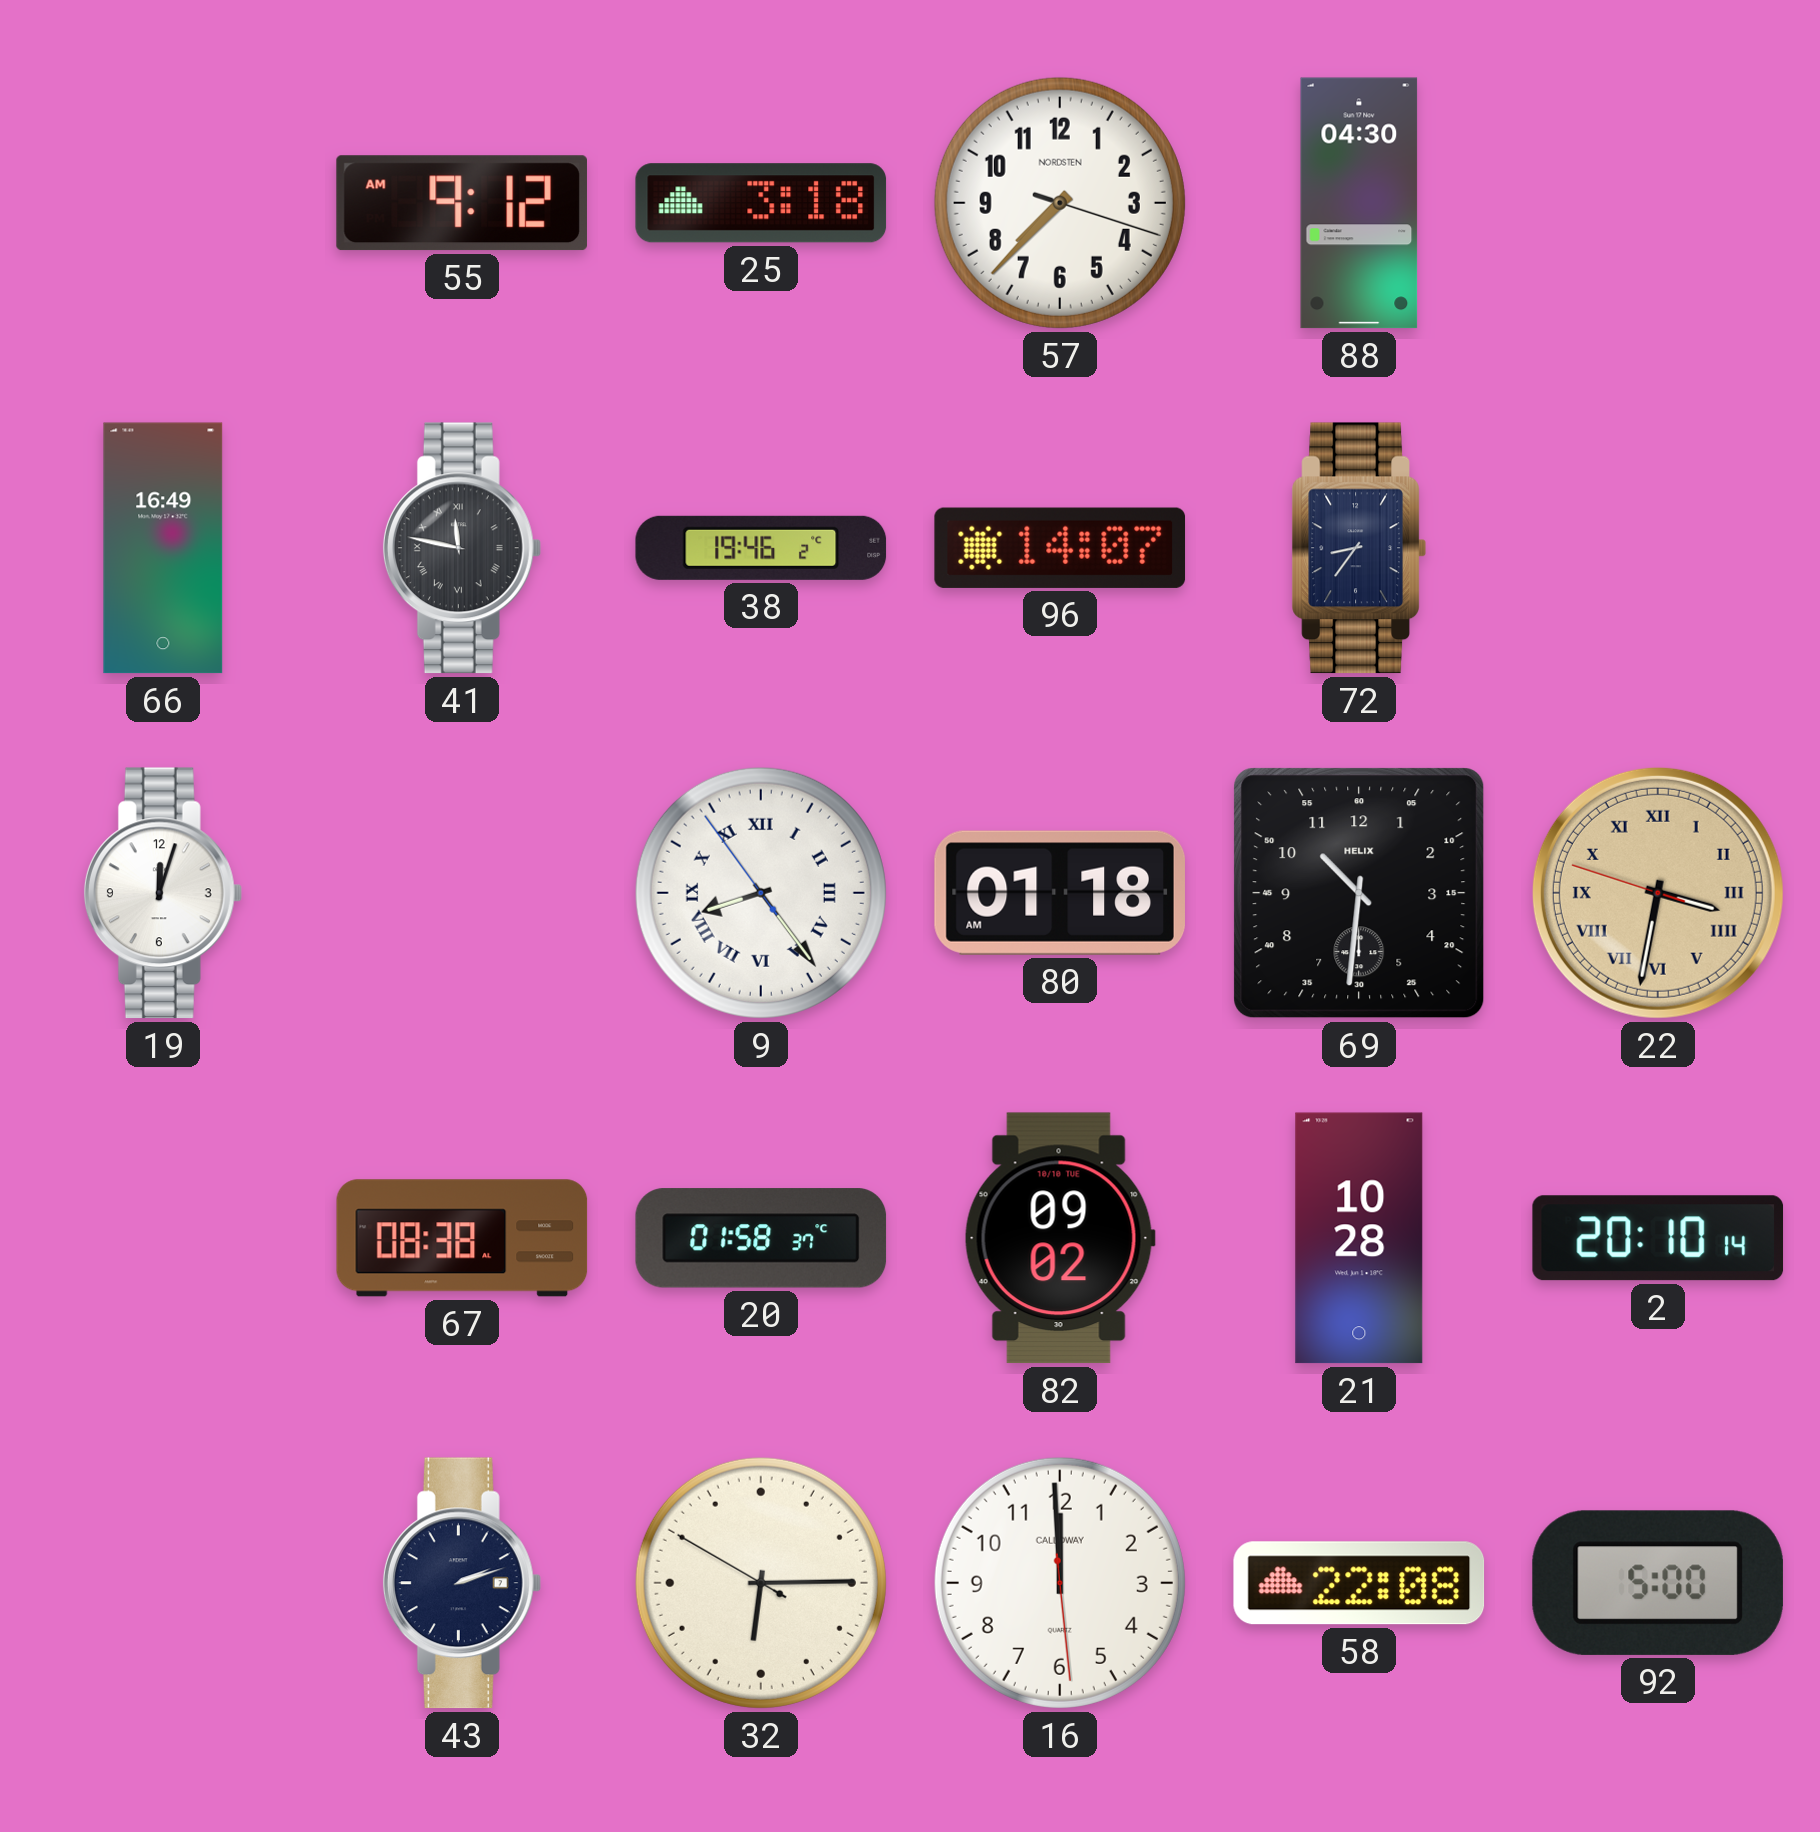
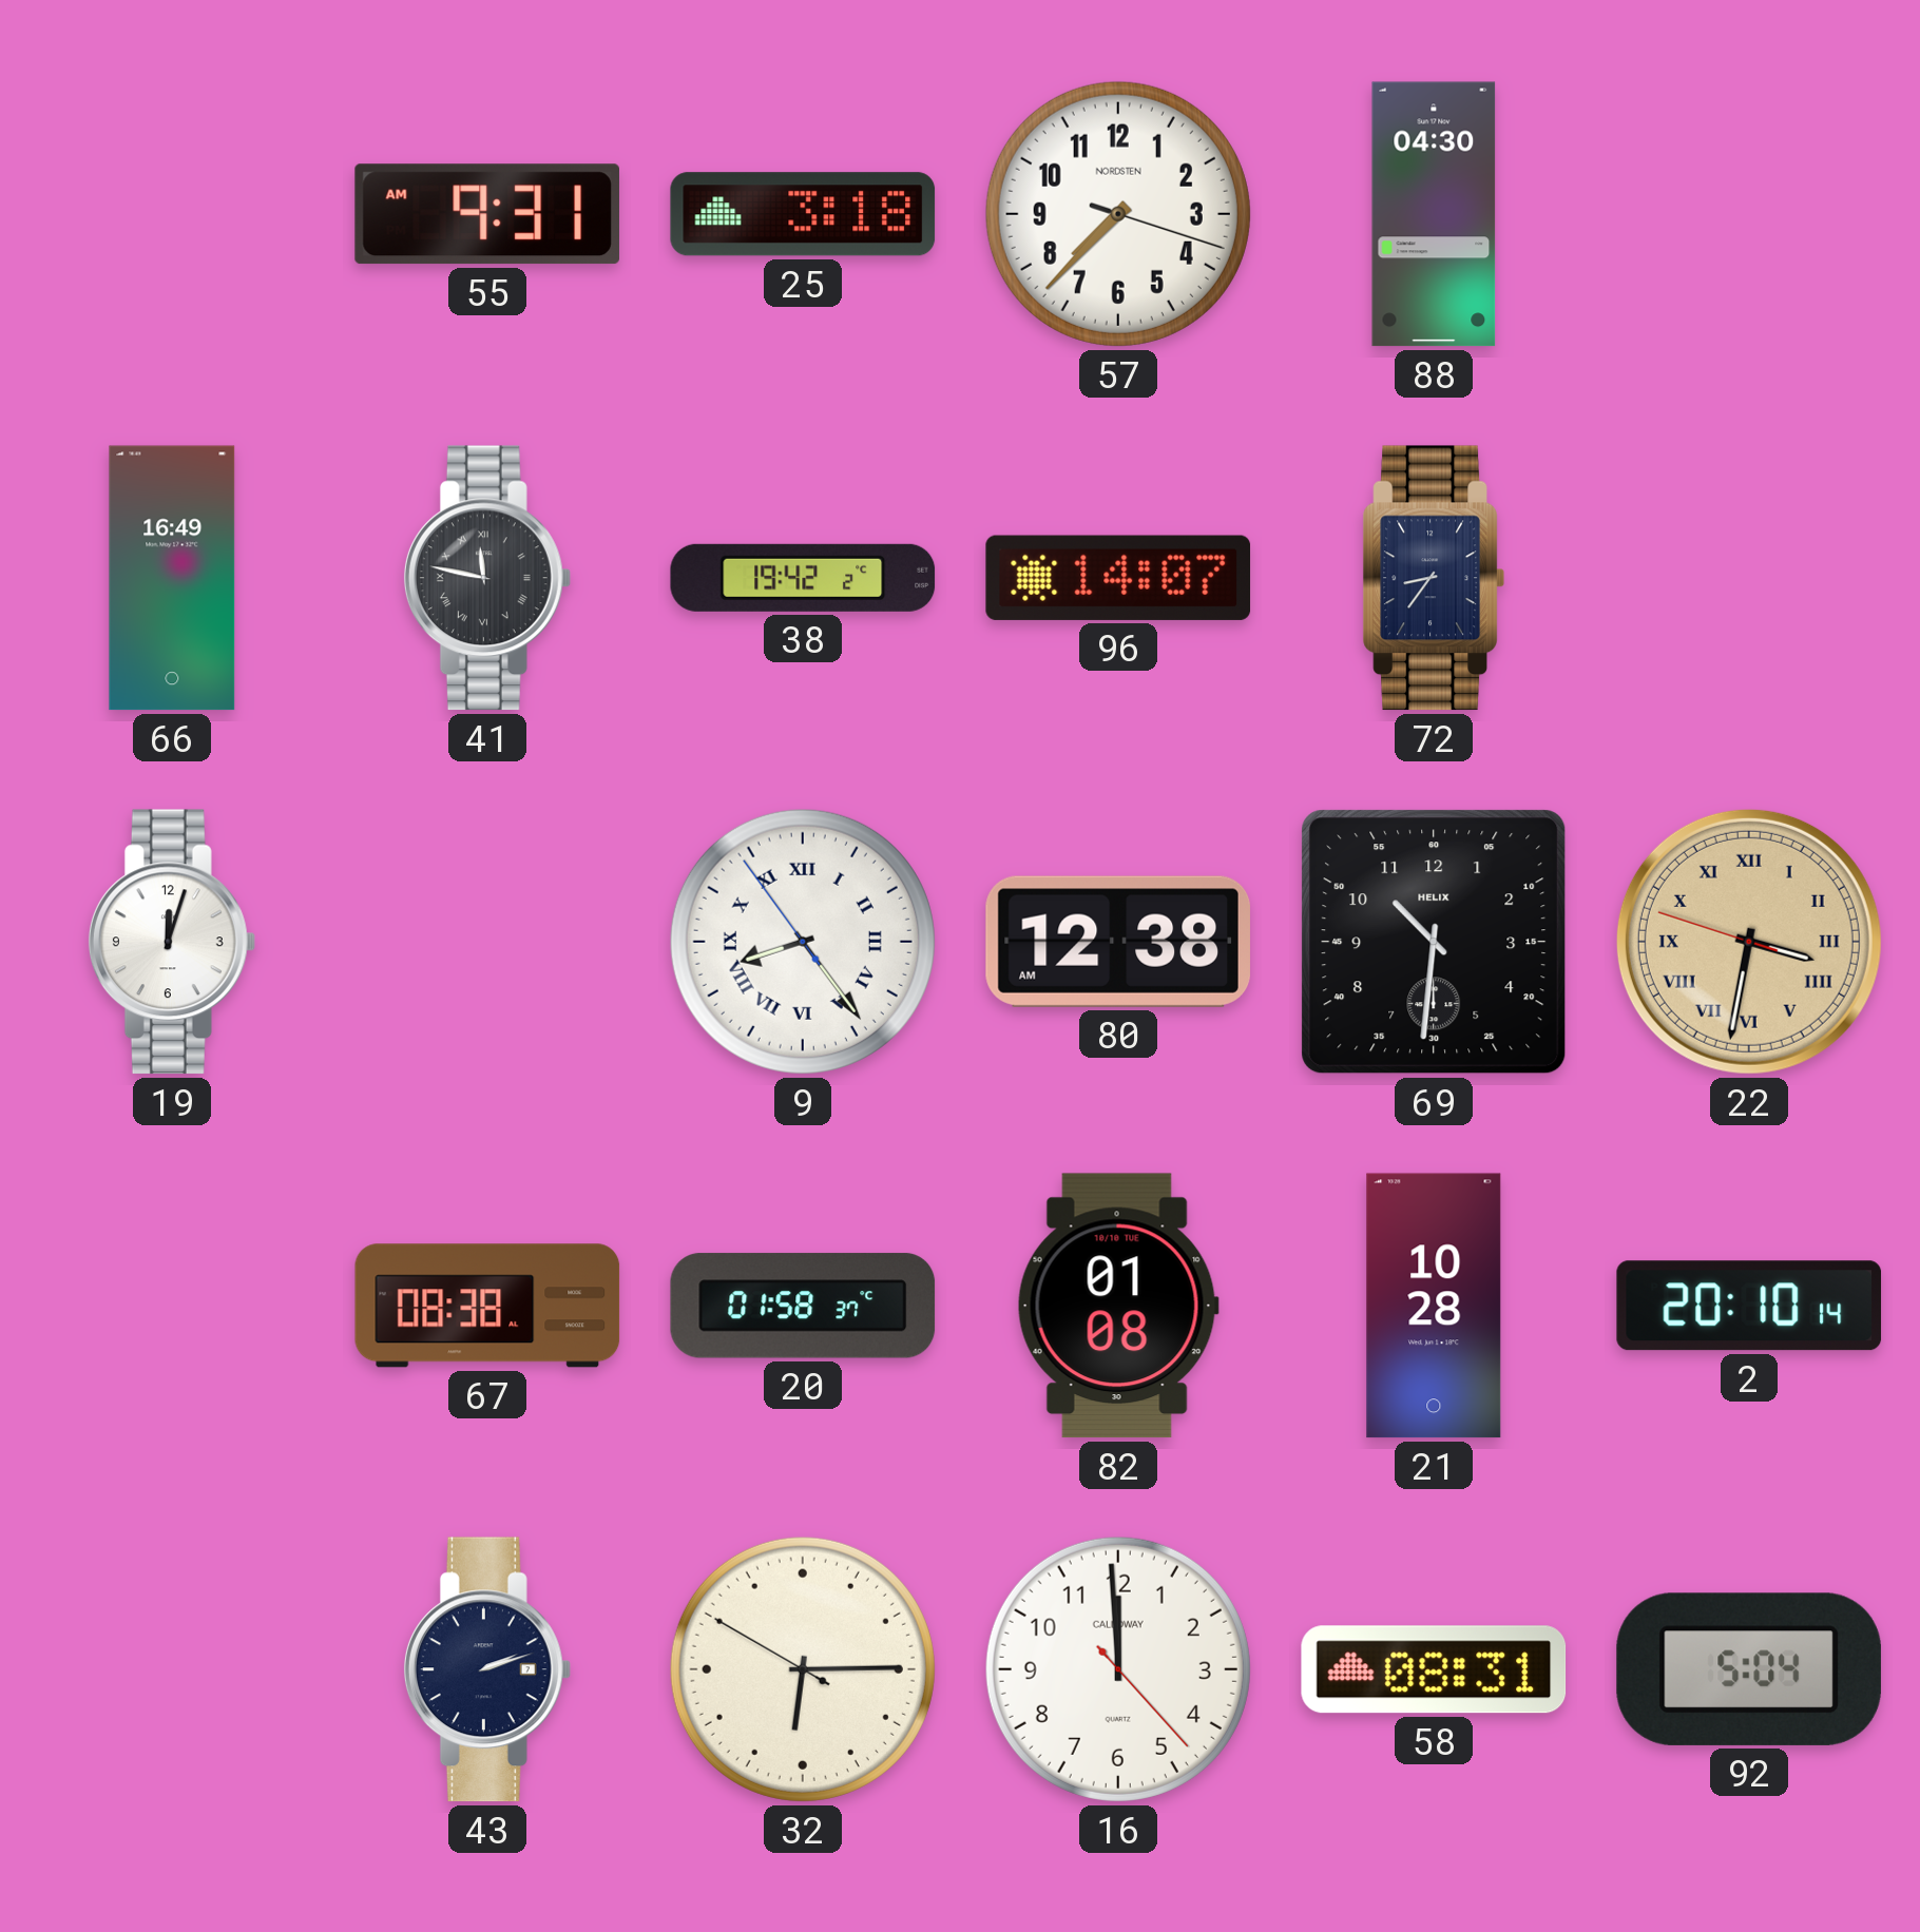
55: 9:12 -> 9:31 (487, 214)
38: 19:46 -> 19:42 (803, 578)
80: 01:18 -> 12:38 (1118, 942)
82: 09:02 -> 01:08 (1118, 1306)
16: 11:59:29 -> 11:59:23 (1118, 1669)
58: 22:08 -> 08:31 (1434, 1669)
92: 5:00 -> 5:04 (1749, 1669)
